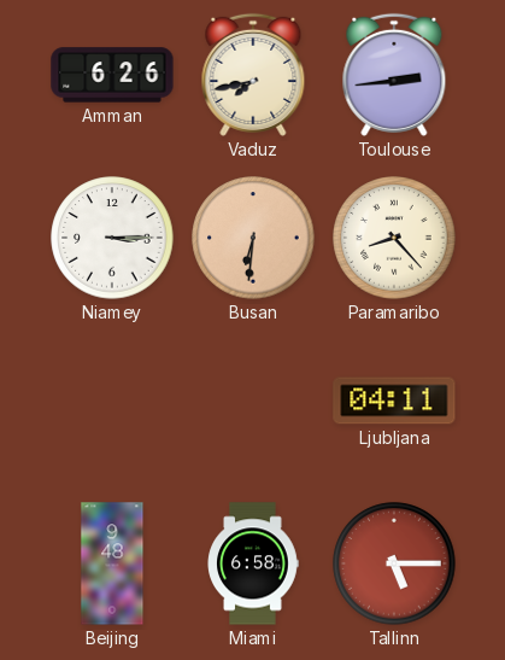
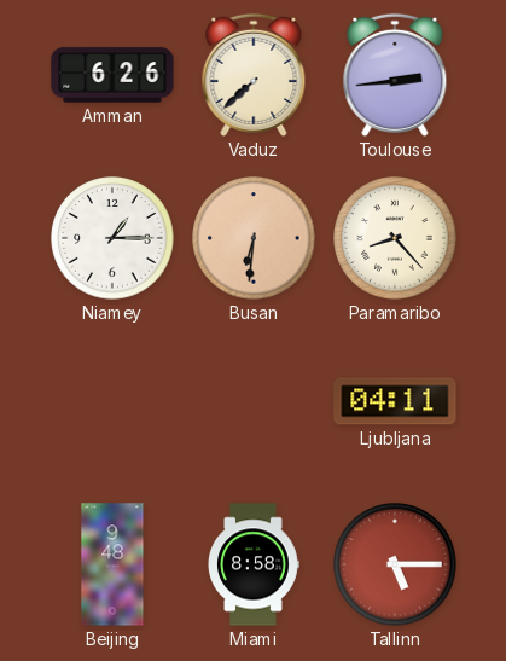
Vaduz: 7:43 -> 7:38 (254, 75)
Niamey: 3:15 -> 1:15 (112, 238)
Miami: 6:58 -> 8:58 (254, 564)
